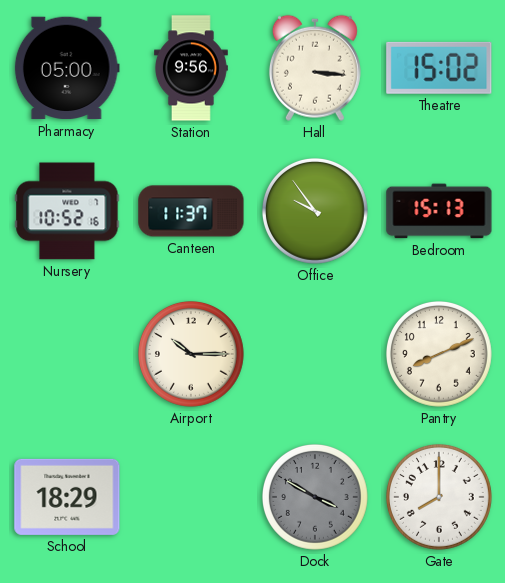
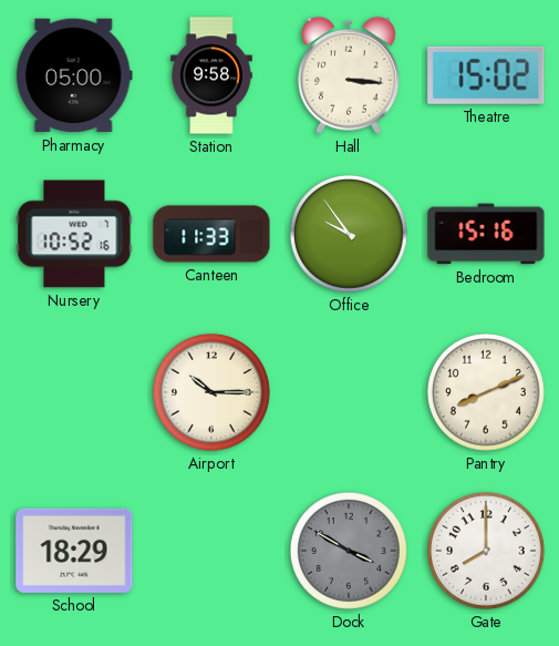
Station: 9:56 -> 9:58 (211, 75)
Canteen: 11:37 -> 11:33 (211, 234)
Bedroom: 15:13 -> 15:16 (486, 234)
